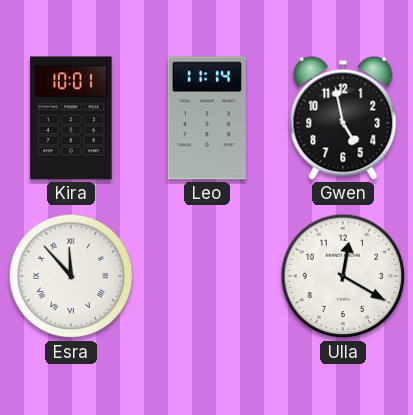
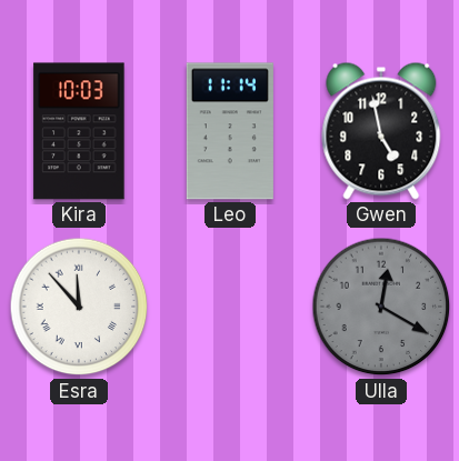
Kira: 10:01 -> 10:03 (79, 131)
Ulla dial: white -> grey (381, 307)
